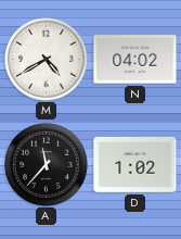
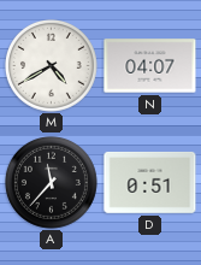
N: 04:02 -> 04:07 (150, 66)
D: 1:02 -> 0:51 (150, 182)
